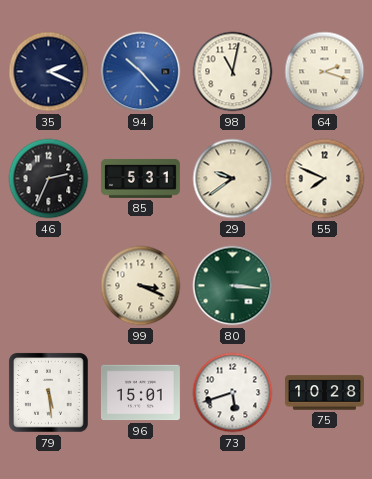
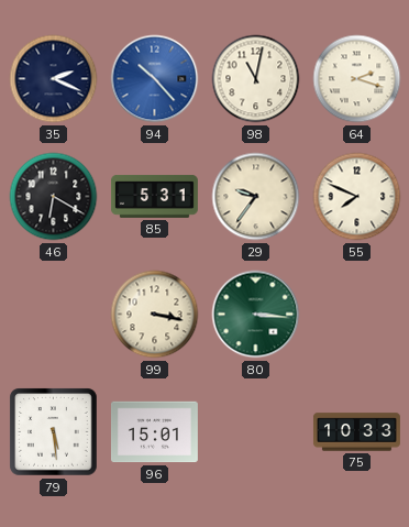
46: 2:34 -> 6:20 (54, 197)
29: 9:39 -> 9:36 (256, 197)
99: 3:19 -> 3:17 (155, 315)
73: 5:42 -> none (233, 393)
75: 10:28 -> 10:33 (356, 432)
